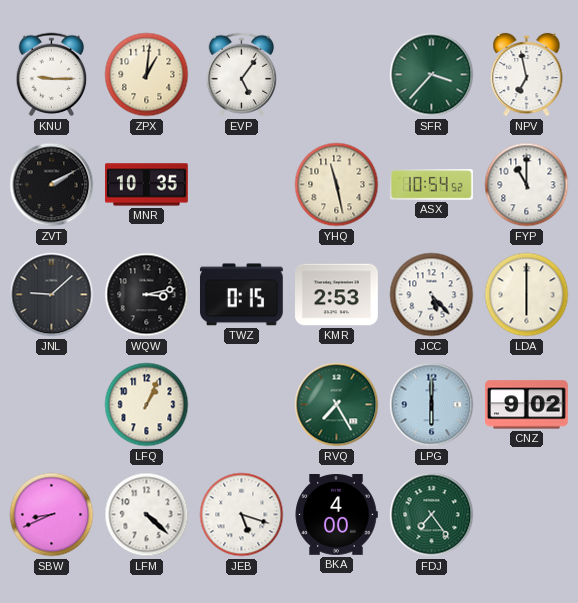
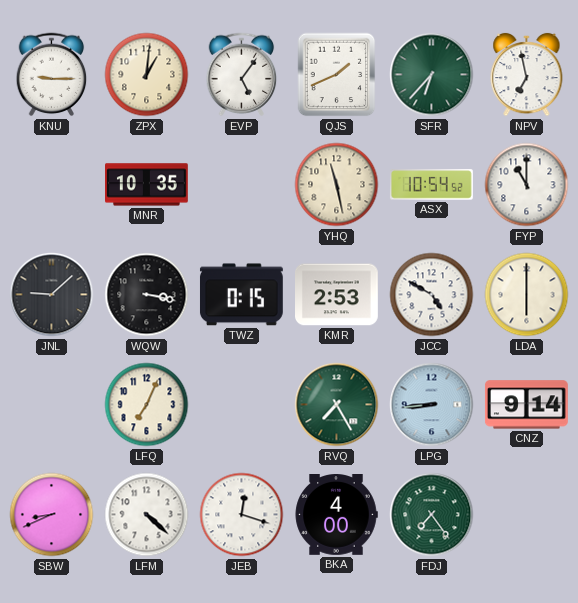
QJS: none -> 1:41 (337, 75)
SFR: 3:37 -> 6:37 (432, 75)
ZVT: 2:10 -> none (52, 185)
WQW: 3:13 -> 3:17 (147, 295)
JCC: 5:23 -> 4:50 (432, 295)
LFQ: 1:04 -> 7:04 (147, 405)
LPG: 6:00 -> 8:44 (432, 405)
CNZ: 9:02 -> 9:14 (526, 405)
JEB: 5:18 -> 12:18 (242, 515)
